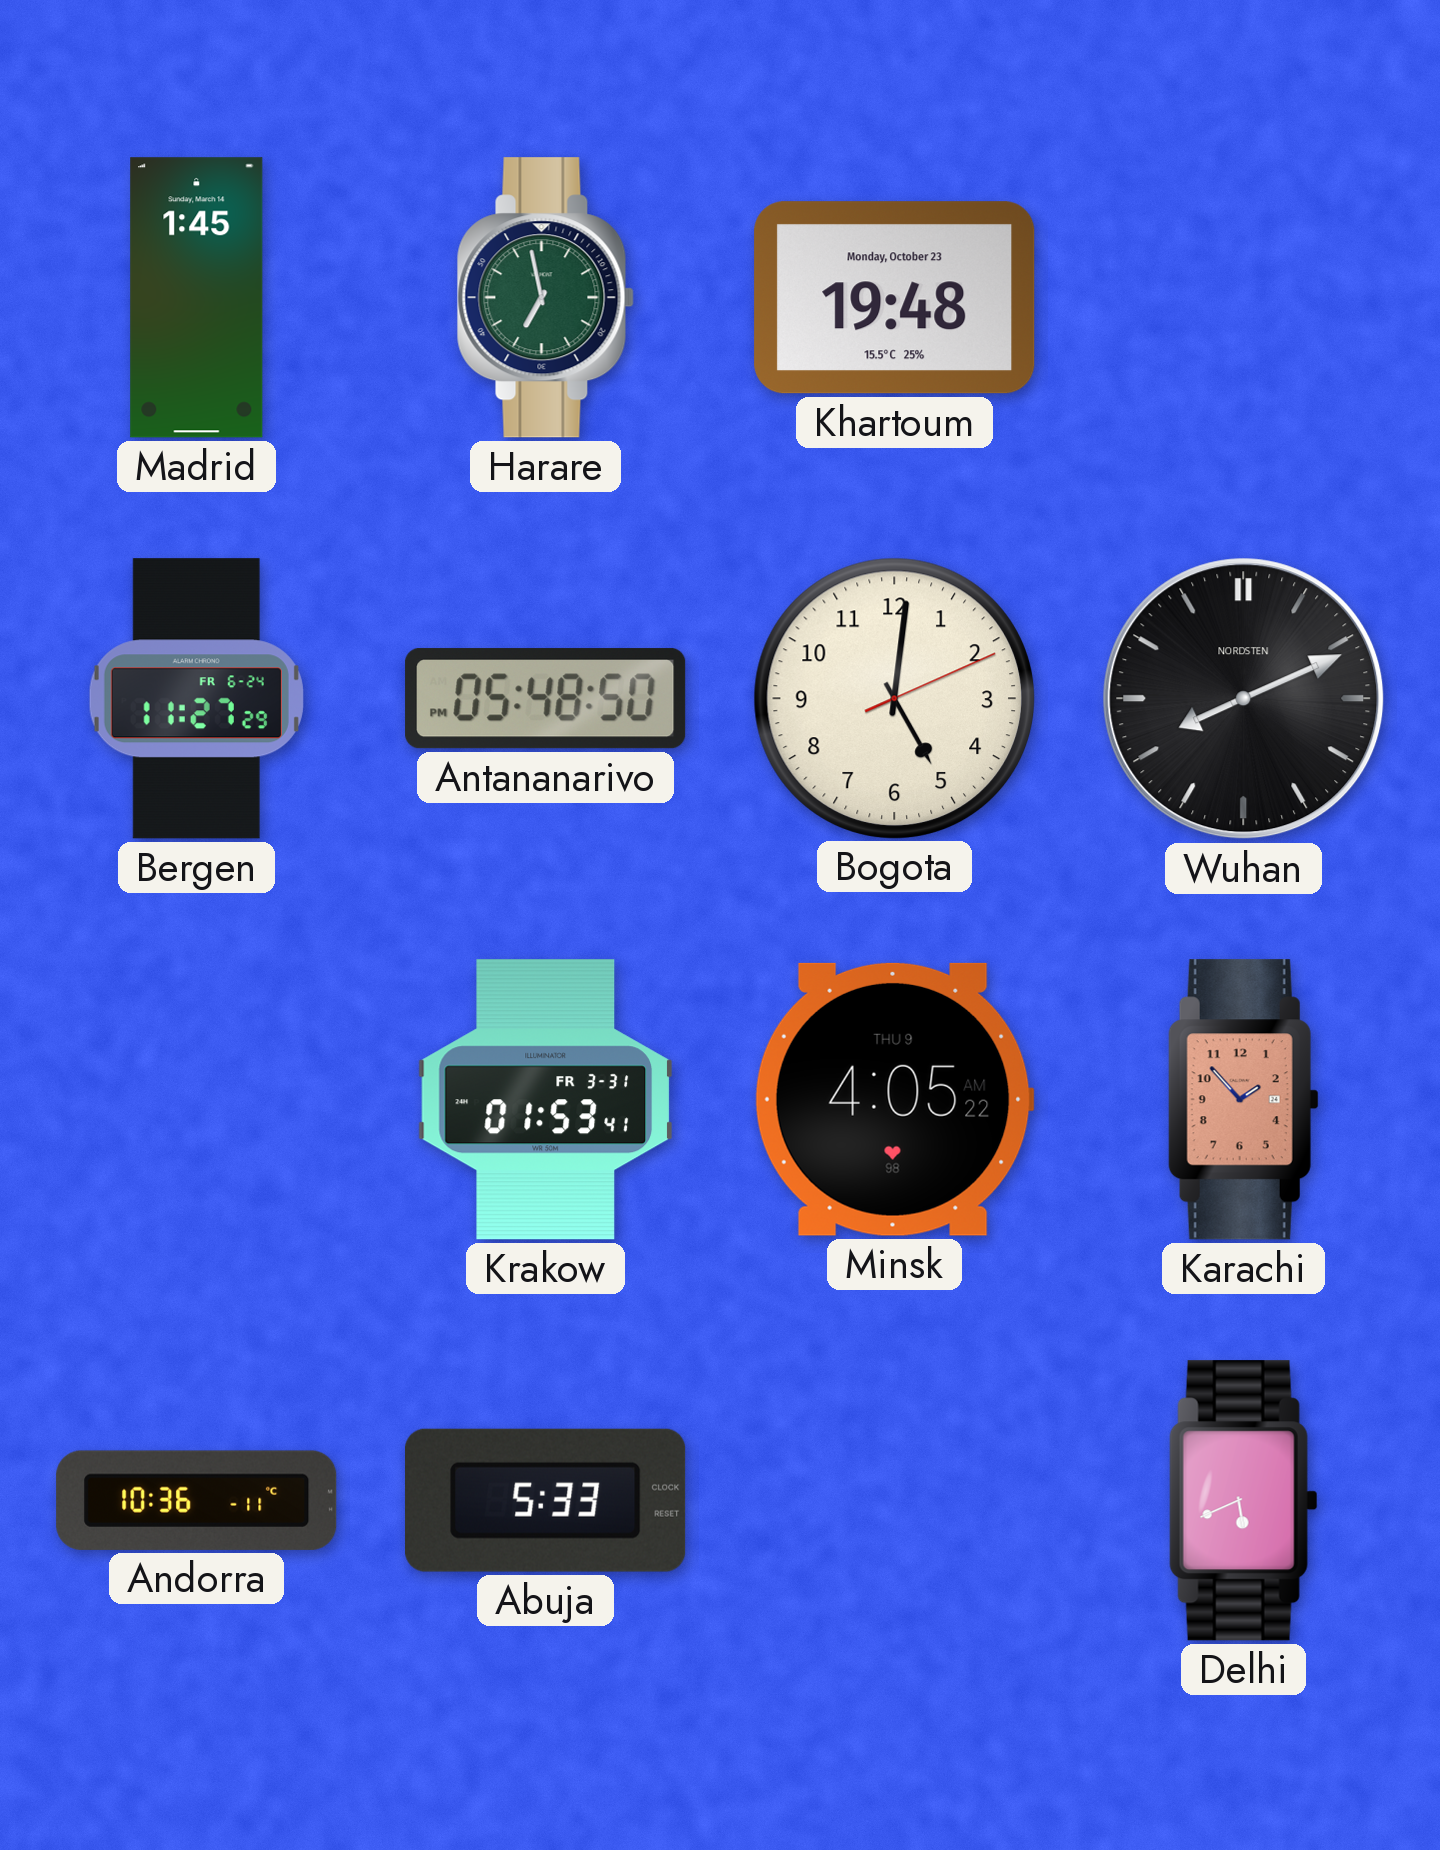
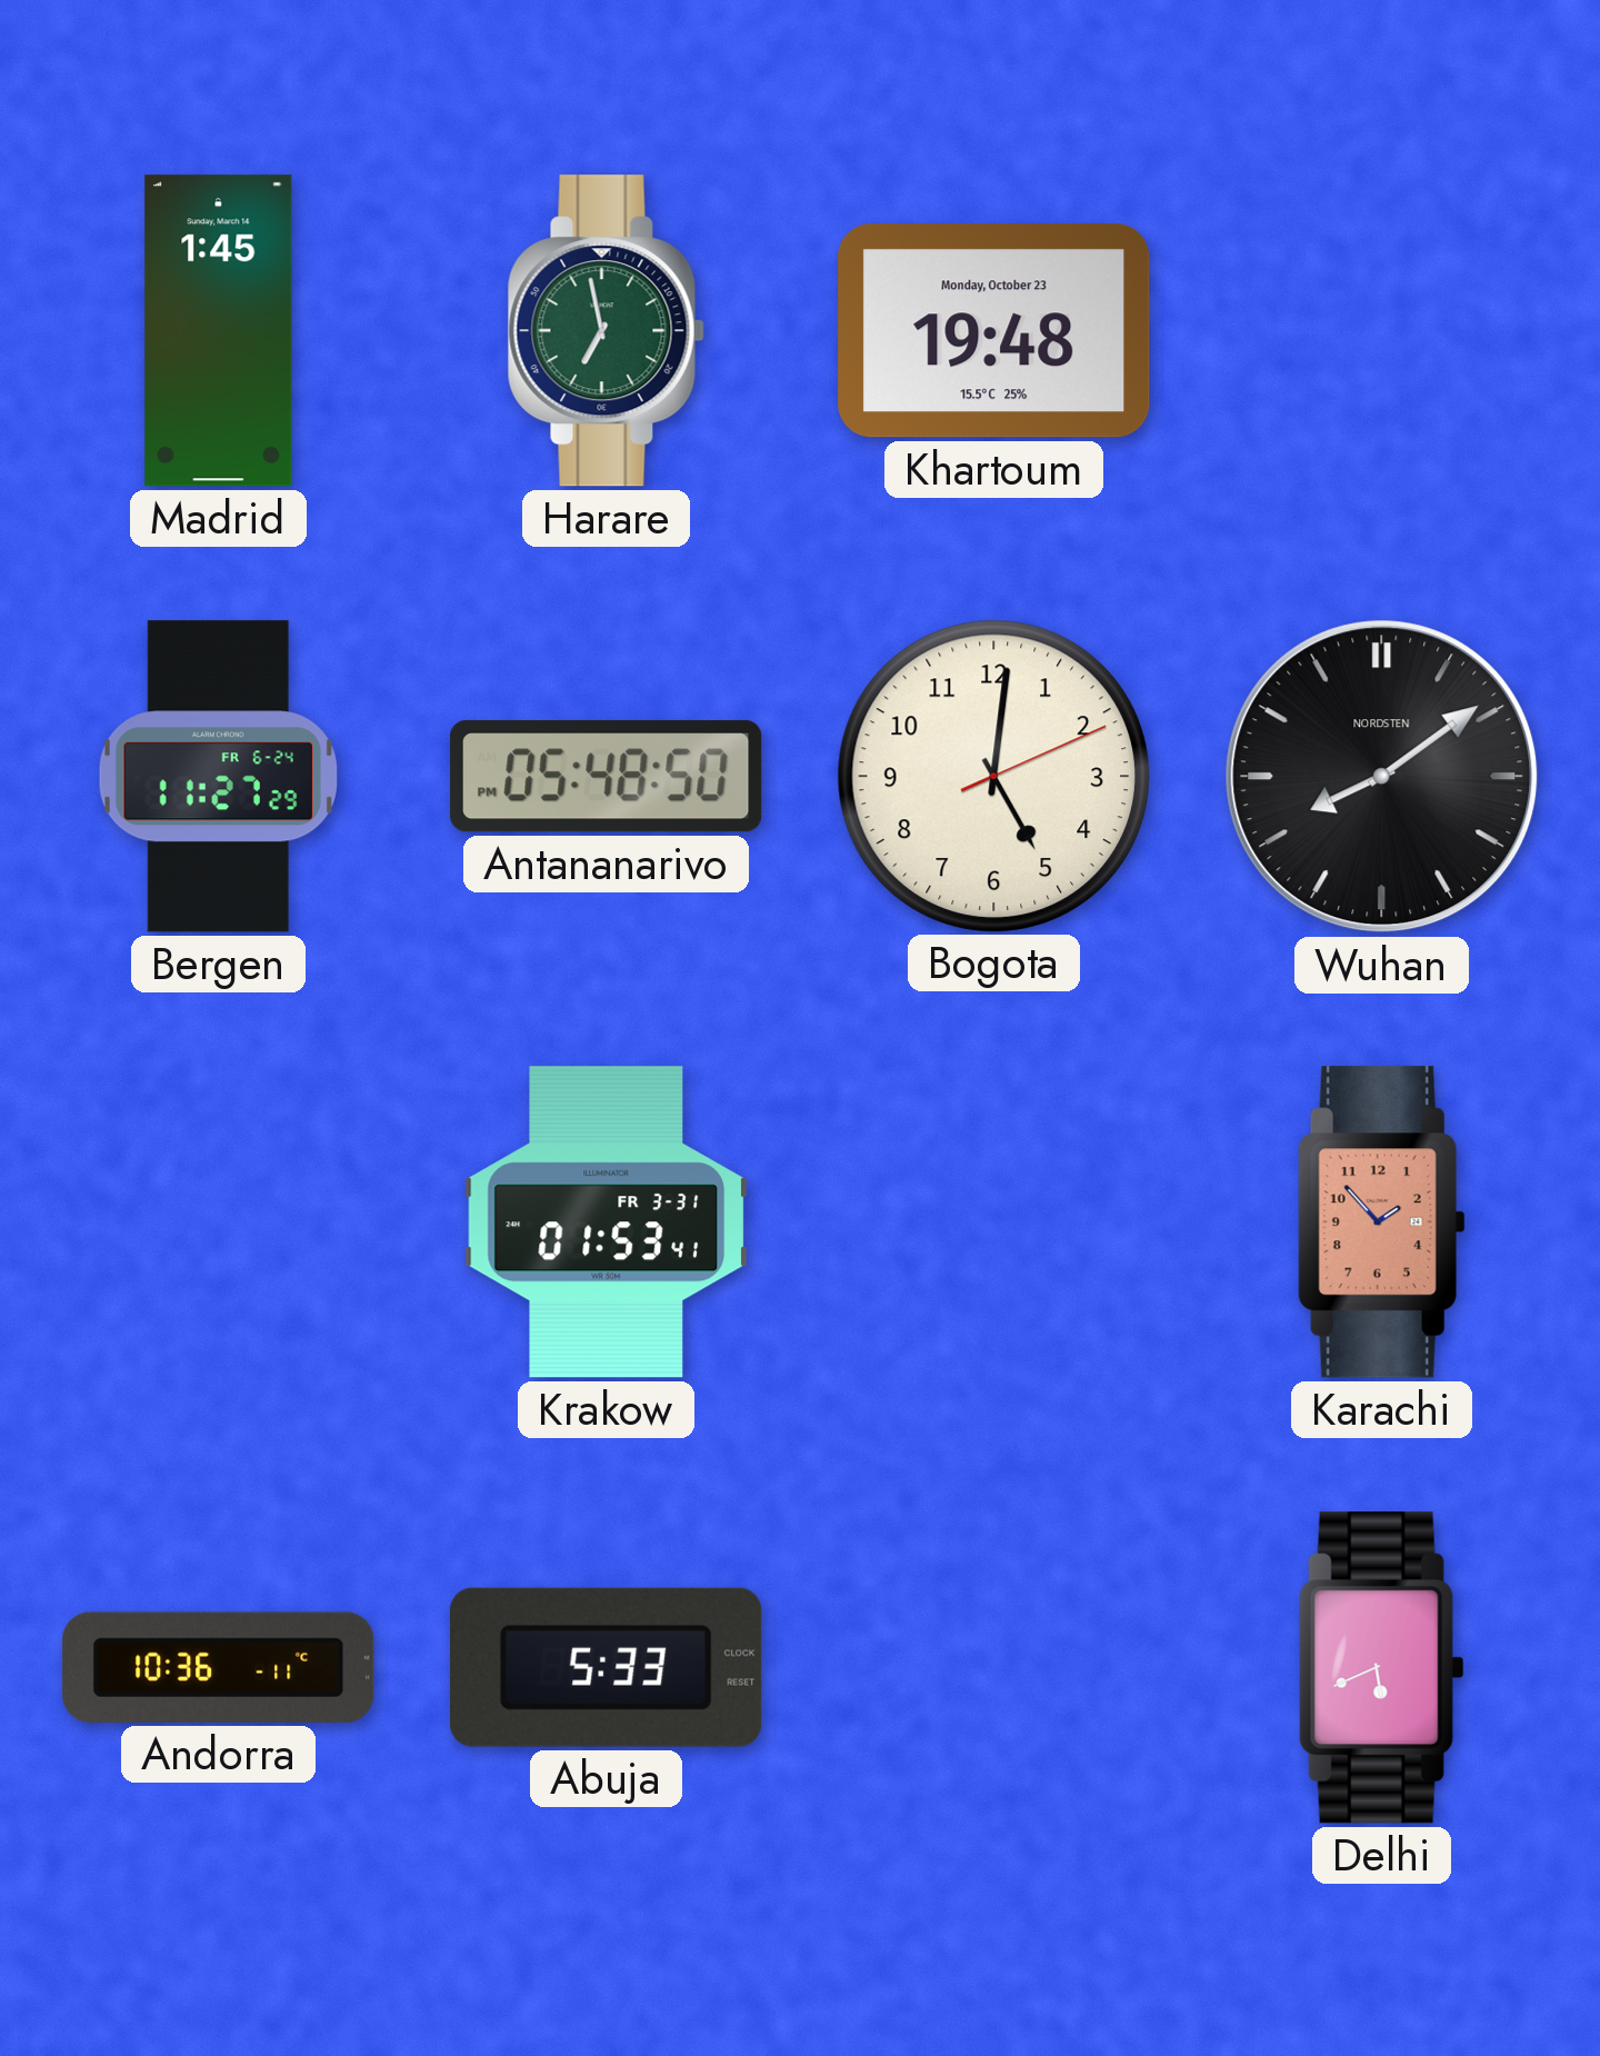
Wuhan: 8:11 -> 8:09 (1382, 777)
Minsk: 4:05 -> none (894, 1099)
